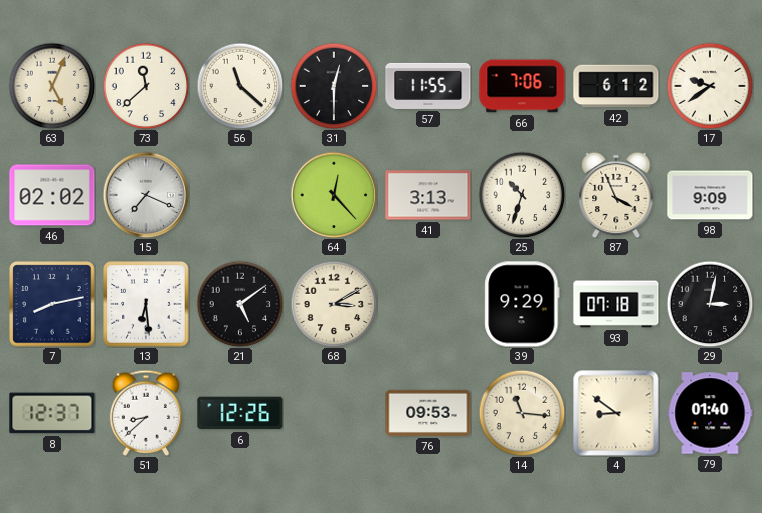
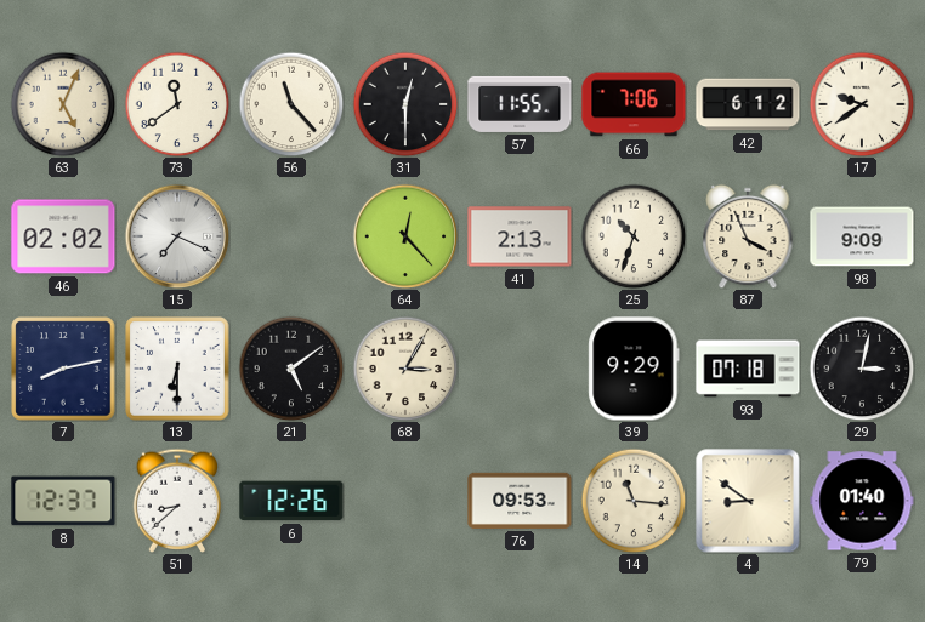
73: 11:38 -> 11:39 (177, 104)
56: 11:22 -> 11:23 (291, 104)
41: 3:13 -> 2:13 (520, 236)
13: 6:29 -> 6:30 (177, 369)
68: 3:10 -> 3:05 (405, 369)
